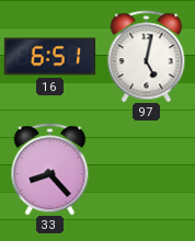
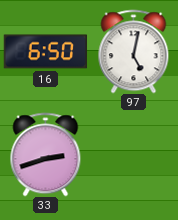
16: 6:51 -> 6:50 (45, 52)
33: 8:23 -> 2:42 (46, 154)
